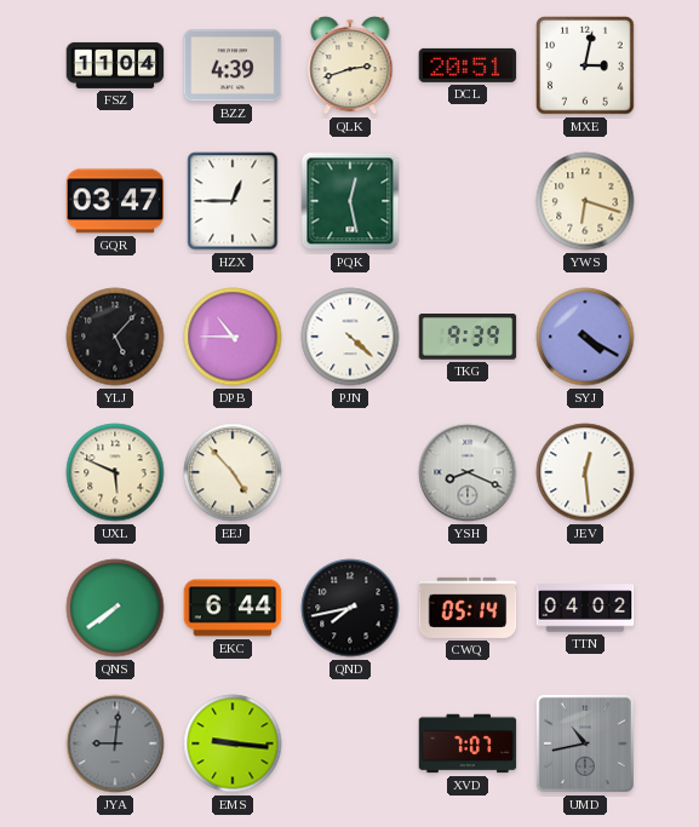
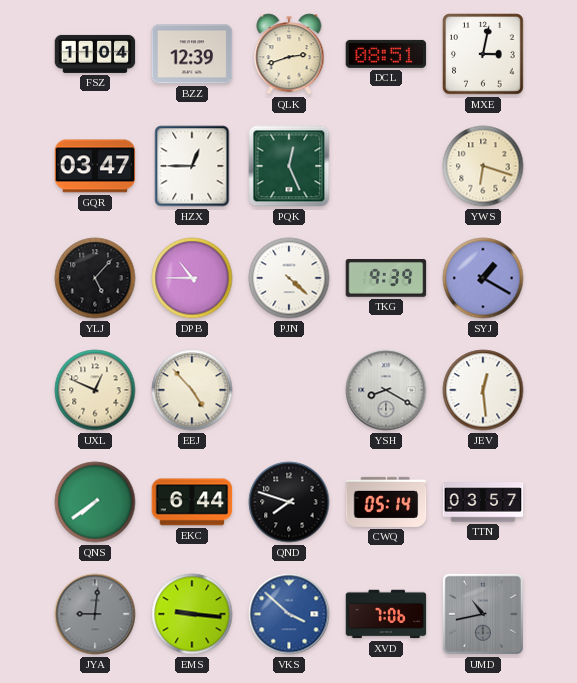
BZZ: 4:39 -> 12:39 (192, 54)
DCL: 20:51 -> 08:51 (386, 54)
PQK: 12:28 -> 12:26 (289, 166)
SYJ: 4:20 -> 1:20 (483, 278)
UXL: 5:49 -> 12:49 (95, 390)
YSH: 8:19 -> 8:20 (386, 390)
QND: 7:43 -> 7:48 (289, 502)
TTN: 04:02 -> 03:57 (483, 502)
VKS: none -> 3:52 (289, 614)
XVD: 7:07 -> 7:06 (386, 614)
